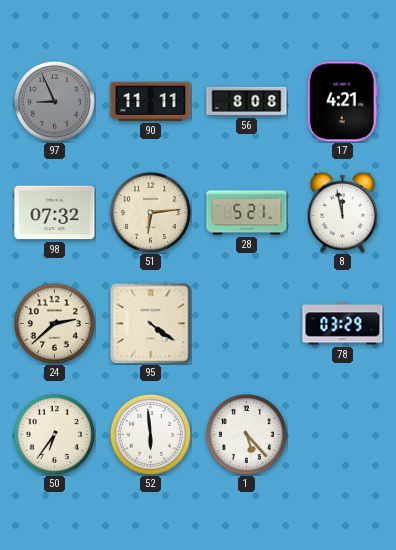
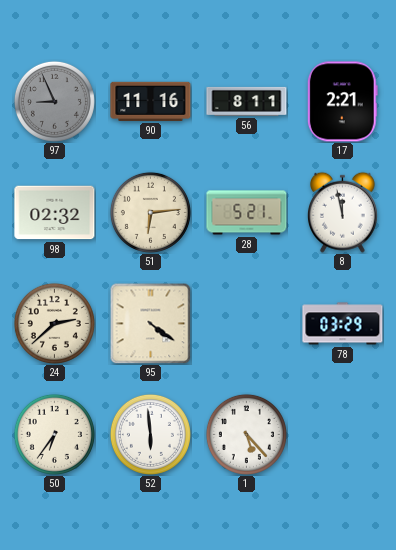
90: 11:11 -> 11:16 (151, 101)
56: 8:08 -> 8:11 (247, 101)
17: 4:21 -> 2:21 (342, 102)
98: 07:32 -> 02:32 (55, 213)
